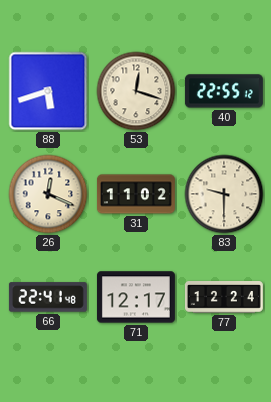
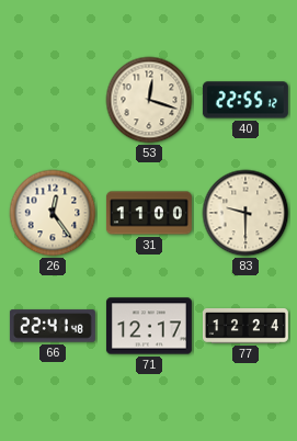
88: 5:42 -> none (48, 91)
26: 12:19 -> 12:24 (53, 213)
31: 11:02 -> 11:00 (149, 213)
